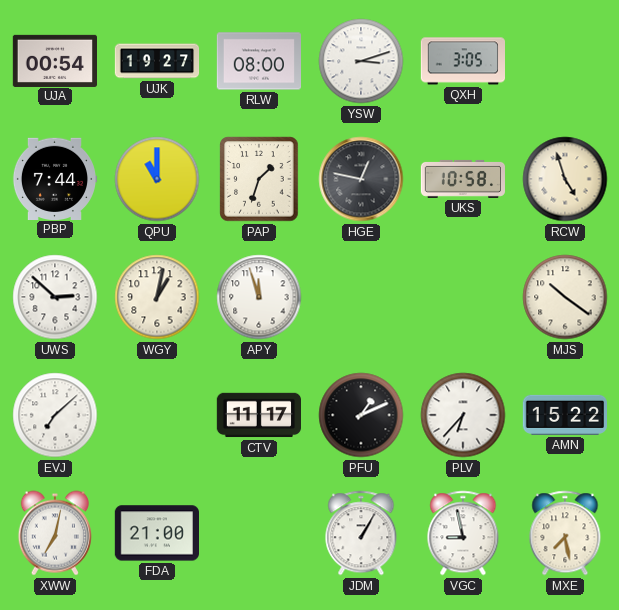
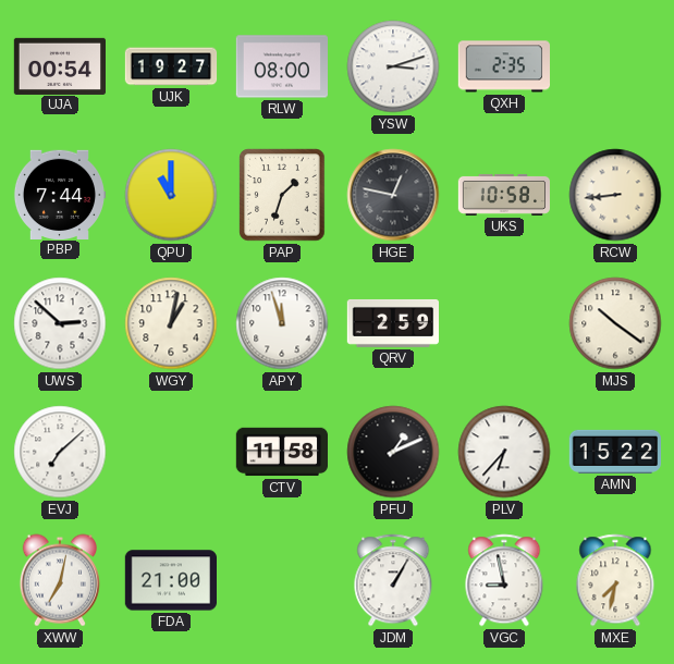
QXH: 3:05 -> 2:35 (503, 66)
RCW: 4:57 -> 8:44 (615, 195)
QRV: none -> 2:59 (392, 323)
CTV: 11:17 -> 11:58 (281, 452)
MXE: 7:28 -> 7:32 (615, 580)
